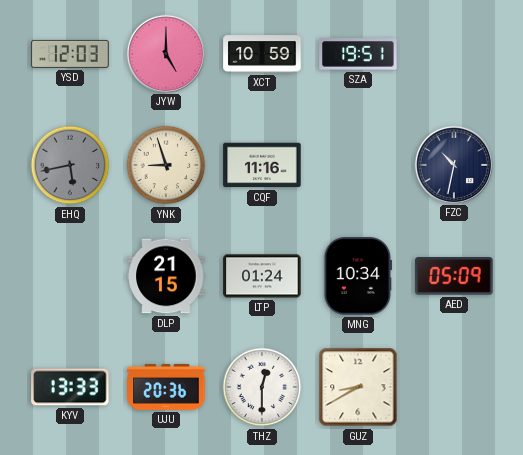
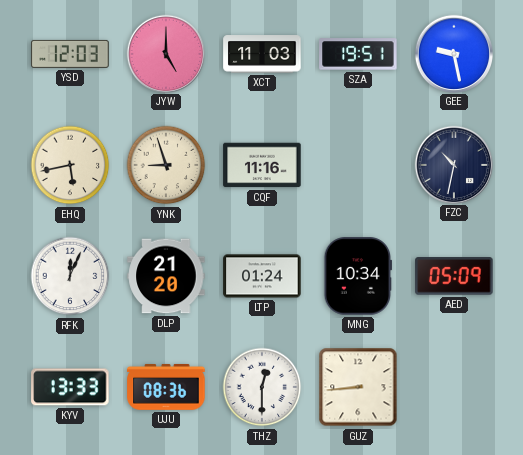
XCT: 10:59 -> 11:03 (262, 54)
GEE: none -> 9:28 (453, 53)
EHQ dial: grey -> cream (70, 165)
RFK: none -> 12:04 (70, 276)
DLP: 21:15 -> 21:20 (166, 276)
UJU: 20:36 -> 08:36 (166, 387)
GUZ: 8:40 -> 8:44 (358, 387)
